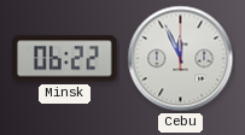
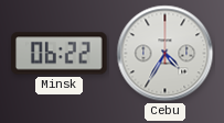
Cebu: 11:56 -> 4:35 (166, 54)
